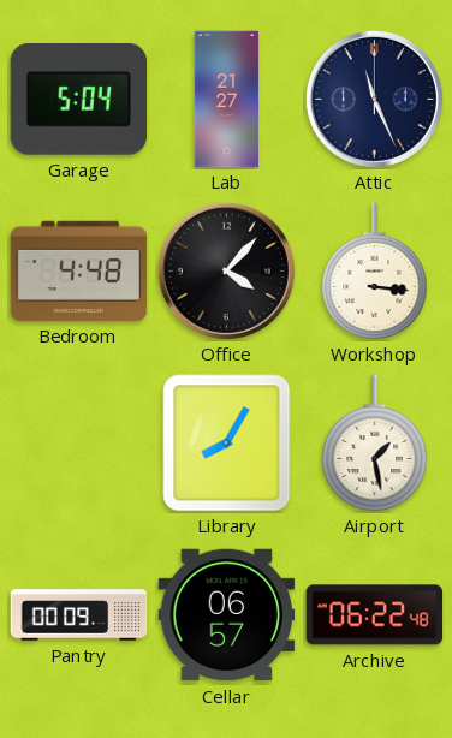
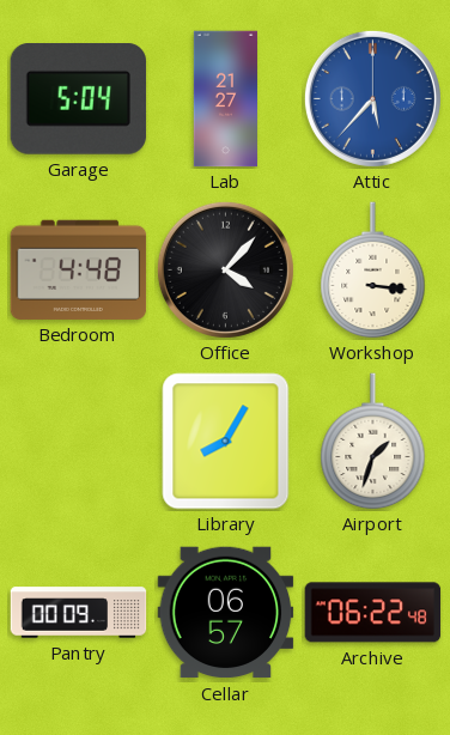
Attic: 11:26 -> 5:37 (372, 98)
Attic dial: navy -> blue (372, 98)
Airport: 1:28 -> 1:33 (373, 442)
